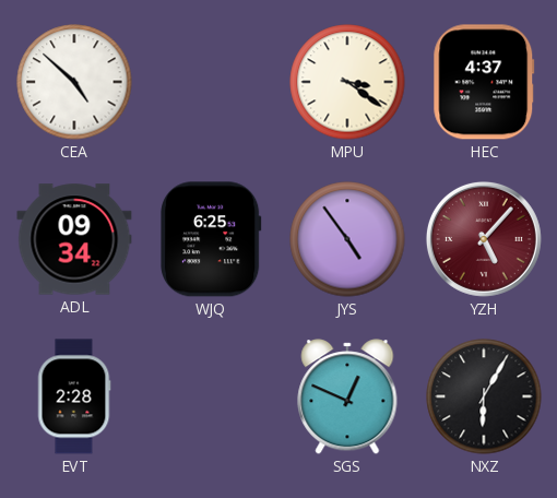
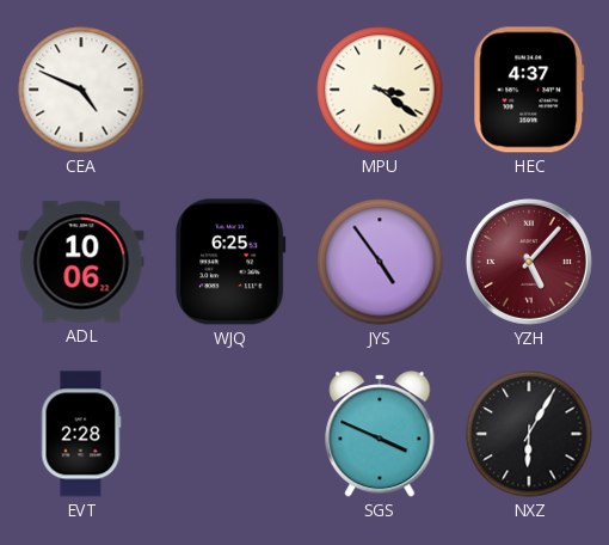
CEA: 4:52 -> 4:49 (81, 90)
ADL: 09:34 -> 10:06 (81, 262)
SGS: 12:49 -> 3:49 (380, 434)
